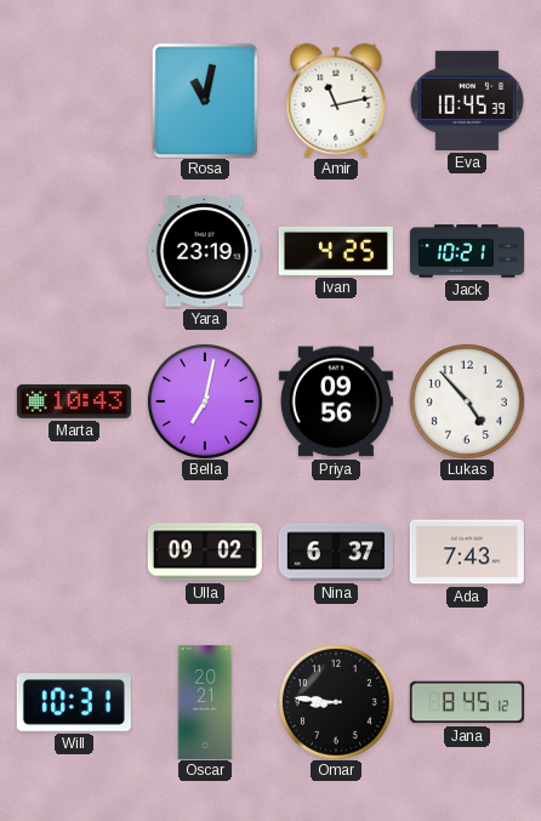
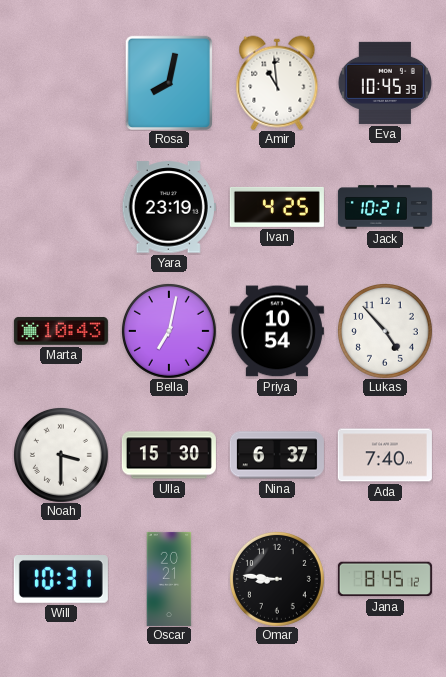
Rosa: 11:02 -> 8:02 (168, 82)
Amir: 11:13 -> 10:59 (277, 83)
Priya: 09:56 -> 10:54 (277, 331)
Noah: none -> 3:30 (61, 455)
Ulla: 09:02 -> 15:30 (169, 455)
Ada: 7:43 -> 7:40 (385, 455)
